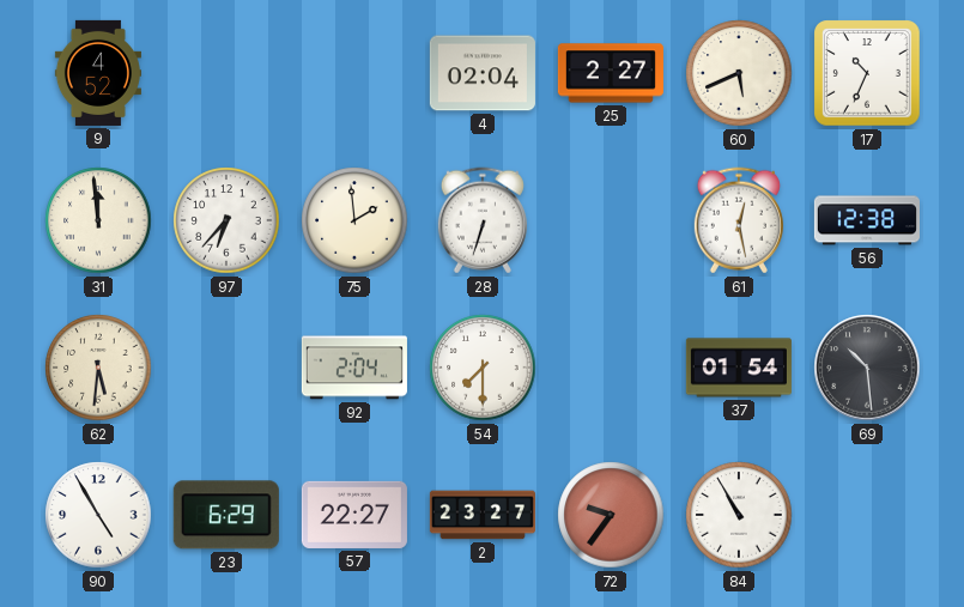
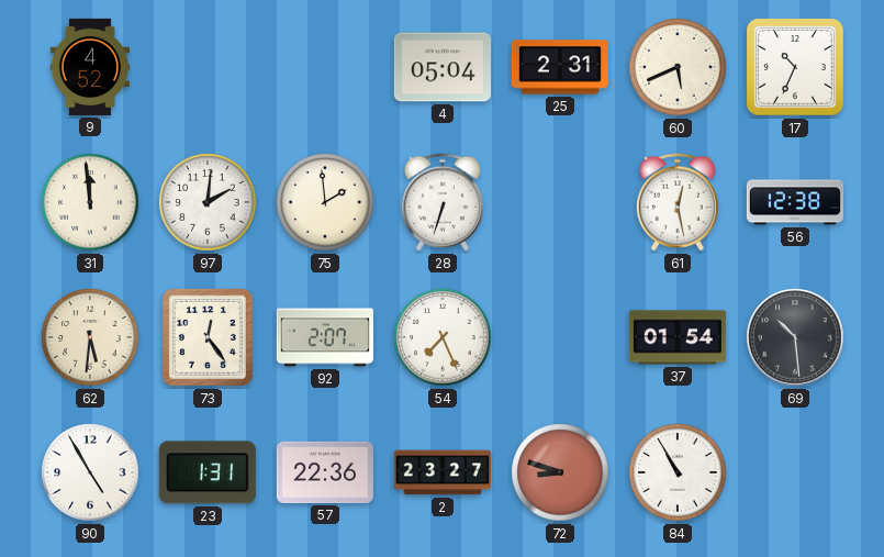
4: 02:04 -> 05:04 (443, 67)
25: 2:27 -> 2:31 (560, 67)
97: 6:37 -> 2:01 (208, 202)
73: none -> 12:24 (208, 337)
92: 2:04 -> 2:07 (325, 337)
54: 7:30 -> 7:26 (443, 337)
23: 6:29 -> 1:31 (208, 472)
57: 22:27 -> 22:36 (325, 472)
72: 9:36 -> 8:48 (560, 472)
